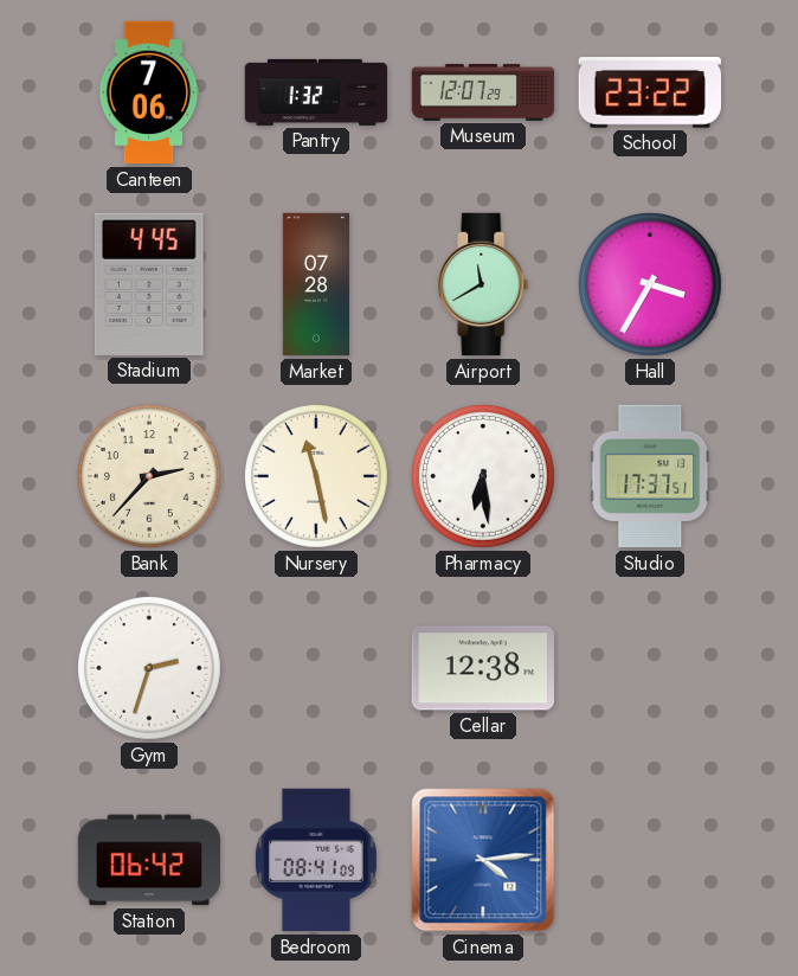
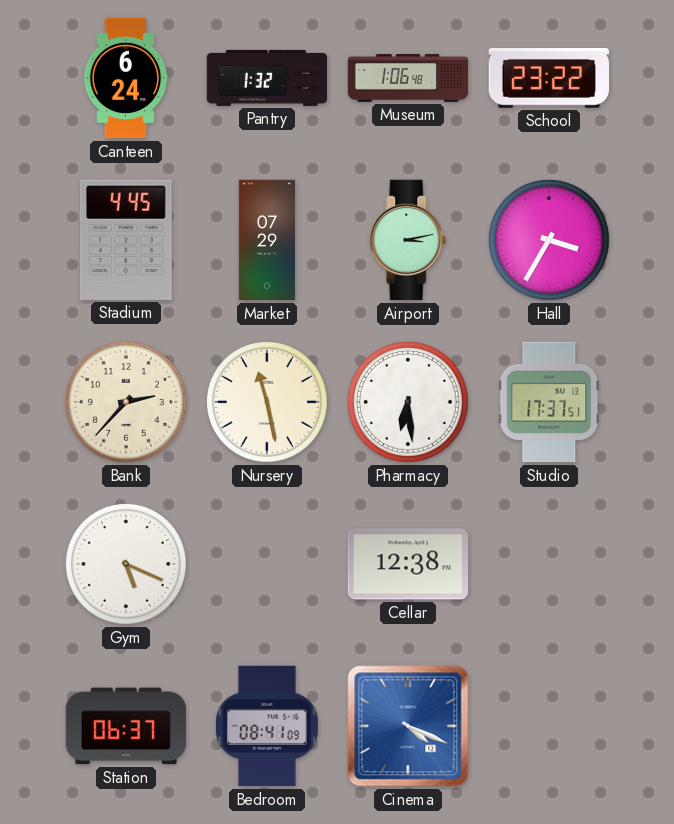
Canteen: 7:06 -> 6:24 (126, 78)
Museum: 12:07 -> 1:06 (408, 78)
Market: 07:28 -> 07:29 (266, 240)
Airport: 11:40 -> 3:13 (408, 240)
Gym: 2:33 -> 5:19 (127, 565)
Station: 06:42 -> 06:37 (126, 726)
Cinema: 4:14 -> 4:19 (408, 726)
